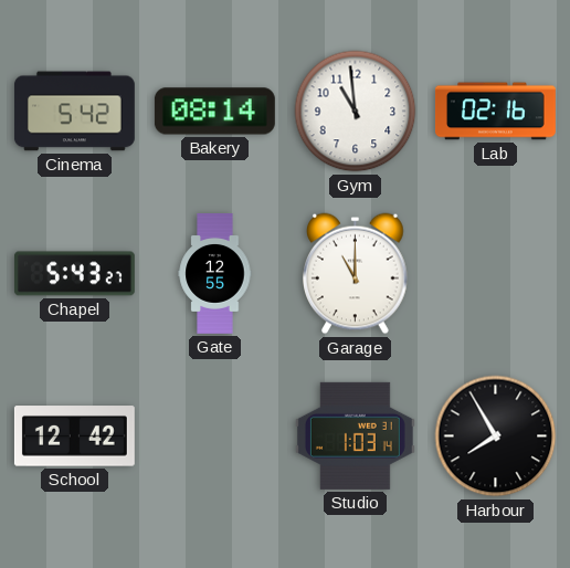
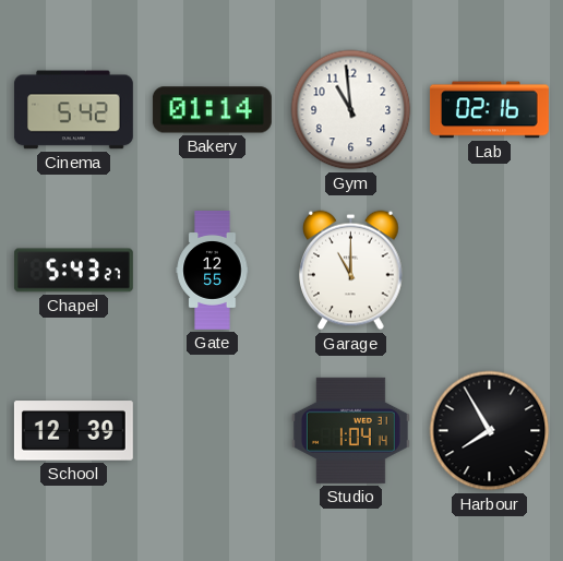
Bakery: 08:14 -> 01:14 (212, 110)
School: 12:42 -> 12:39 (73, 431)
Studio: 1:03 -> 1:04 (350, 430)
